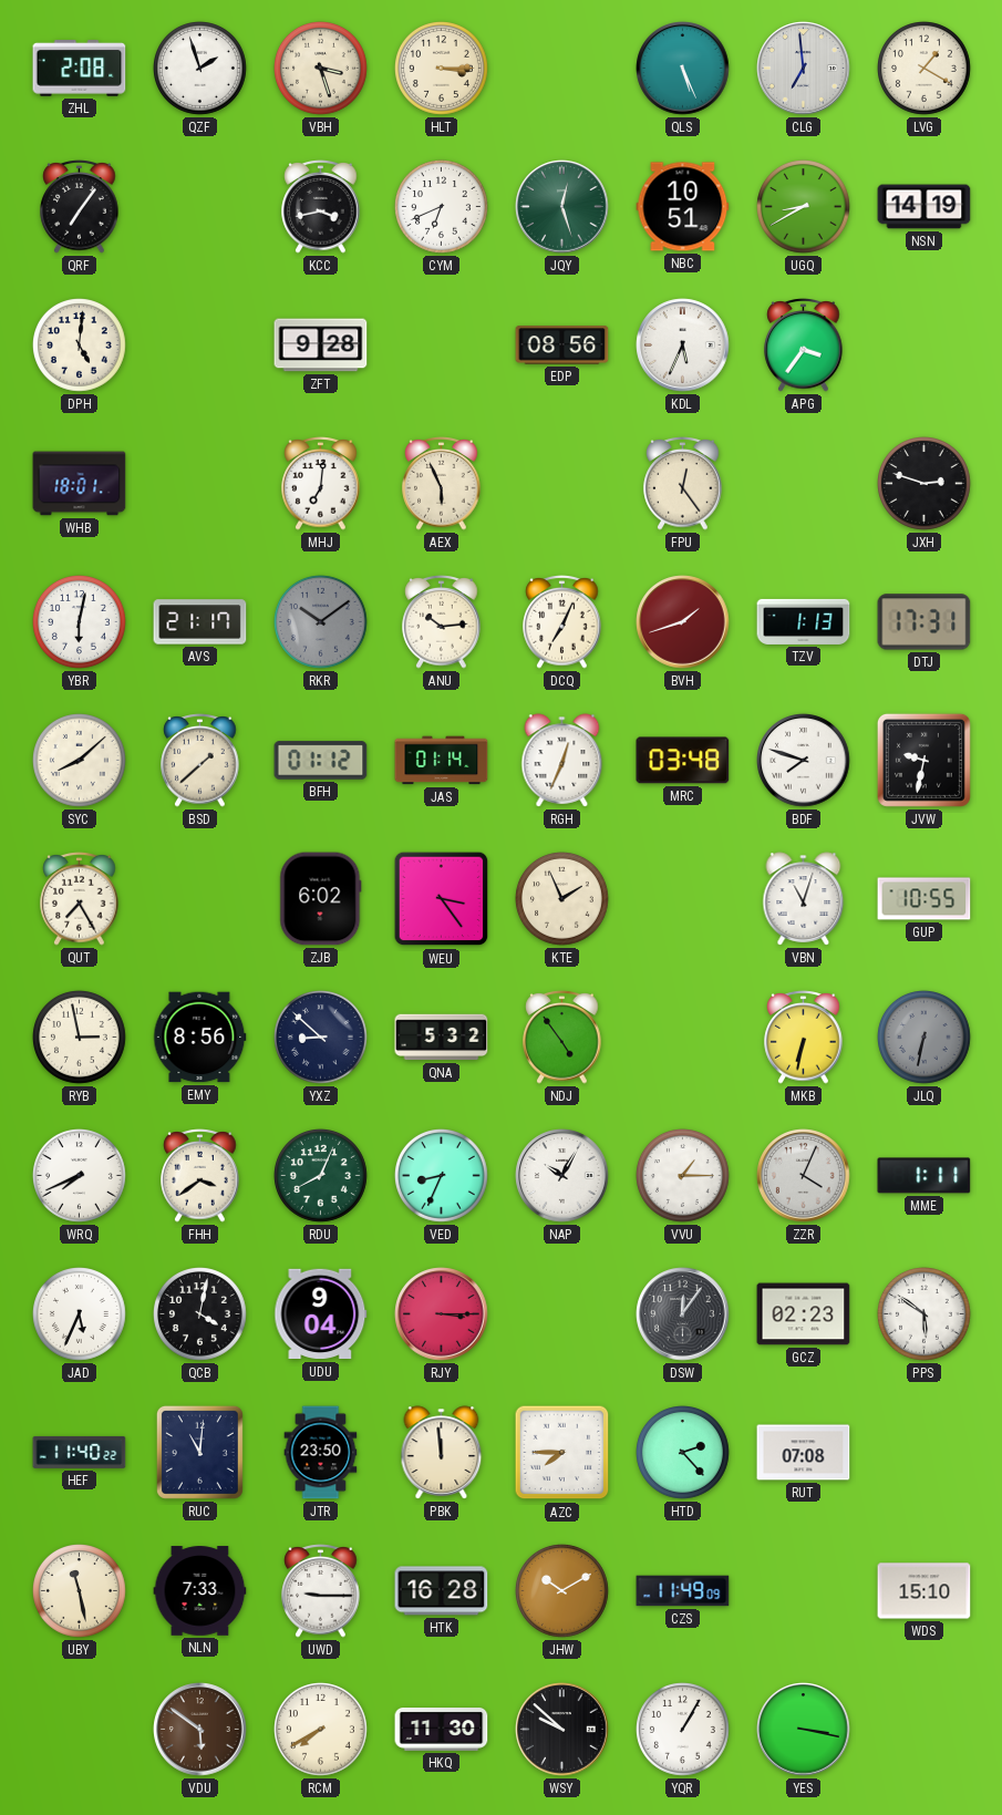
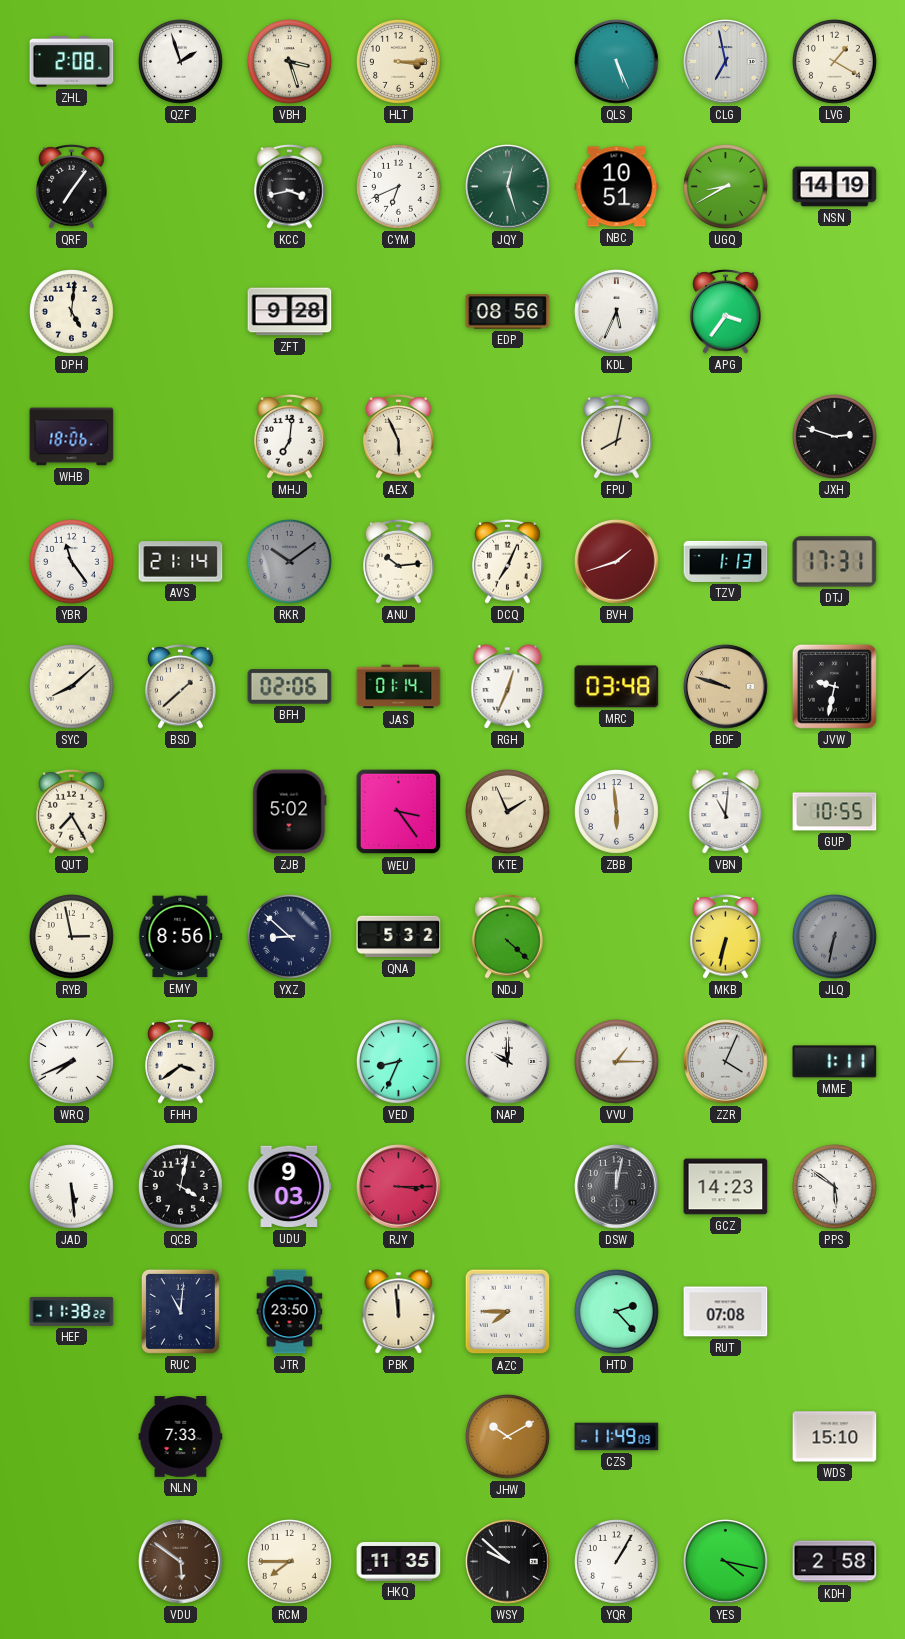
CLG: 6:59 -> 6:58 (726, 62)
WHB: 18:01 -> 18:06 (72, 437)
FPU: 12:24 -> 8:02 (617, 437)
YBR: 6:02 -> 11:24 (72, 562)
AVS: 21:17 -> 21:14 (181, 562)
BFH: 01:12 -> 02:06 (290, 687)
BDF: 7:48 -> 9:48 (726, 687)
BDF dial: white -> champagne (726, 687)
ZJB: 6:02 -> 5:02 (290, 812)
ZBB: none -> 5:59 (617, 812)
VBN: 11:03 -> 11:01 (726, 812)
NDJ: 4:54 -> 4:22 (508, 937)
RDU: 8:04 -> none (321, 1176)
NAP: 10:05 -> 10:00 (508, 1062)
JAD: 5:34 -> 5:29 (72, 1187)
UDU: 9:04 -> 9:03 (290, 1187)
DSW: 12:06 -> 12:02 (617, 1187)
GCZ: 02:23 -> 14:23 (726, 1187)
HEF: 11:40 -> 11:38 (72, 1311)
UBY: 11:28 -> none (80, 1591)
UWD: 9:15 -> none (321, 1591)
HTK: 16:28 -> none (442, 1591)
RCM: 7:40 -> 7:45 (290, 1562)
HKQ: 11:30 -> 11:35 (399, 1562)
YES: 3:17 -> 4:17 (726, 1562)
KDH: none -> 2:58 (835, 1562)
